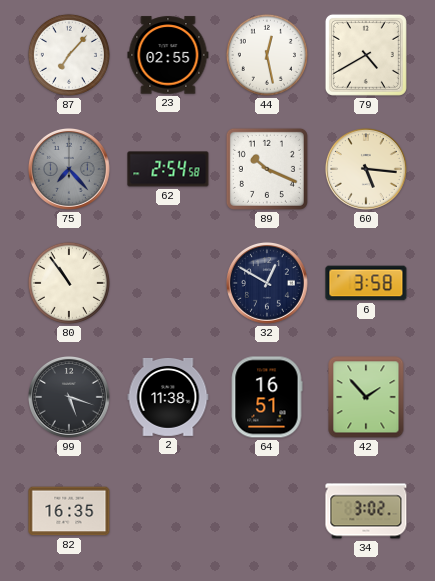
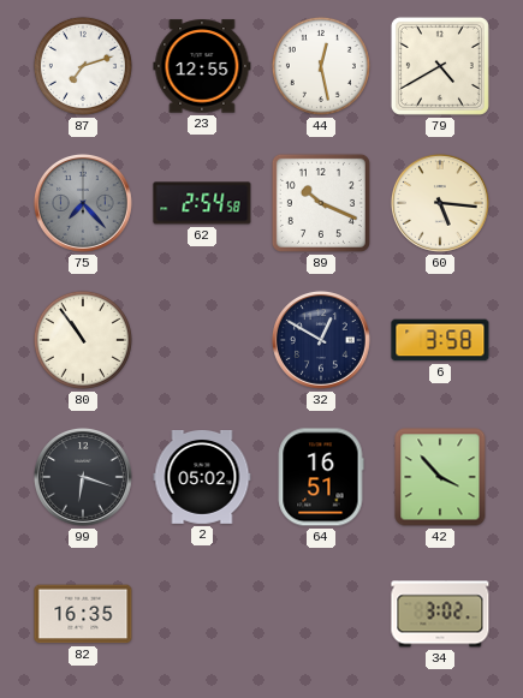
87: 7:07 -> 7:12 (83, 66)
23: 02:55 -> 12:55 (202, 66)
99: 5:18 -> 6:18 (83, 477)
2: 11:38 -> 05:02 (202, 477)
42: 1:53 -> 3:53 (440, 477)
